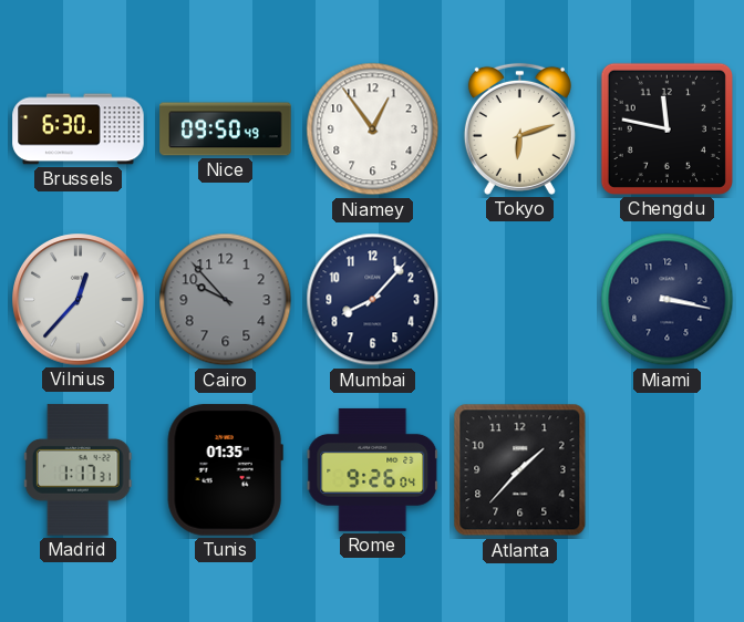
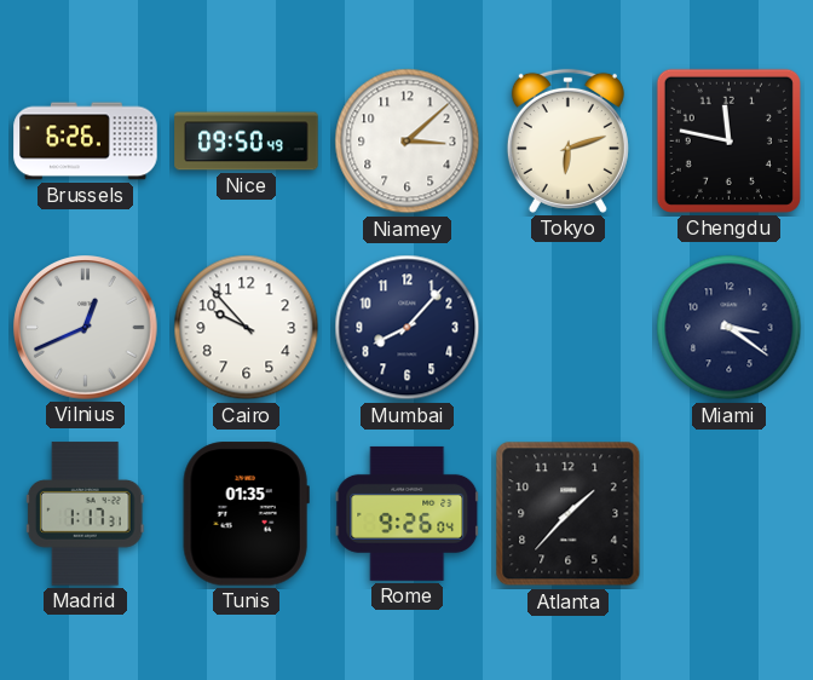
Brussels: 6:30 -> 6:26 (86, 142)
Niamey: 12:54 -> 3:08 (408, 142)
Vilnius: 12:37 -> 12:41 (86, 328)
Cairo dial: grey -> white (247, 328)
Miami: 3:17 -> 3:21 (730, 328)
